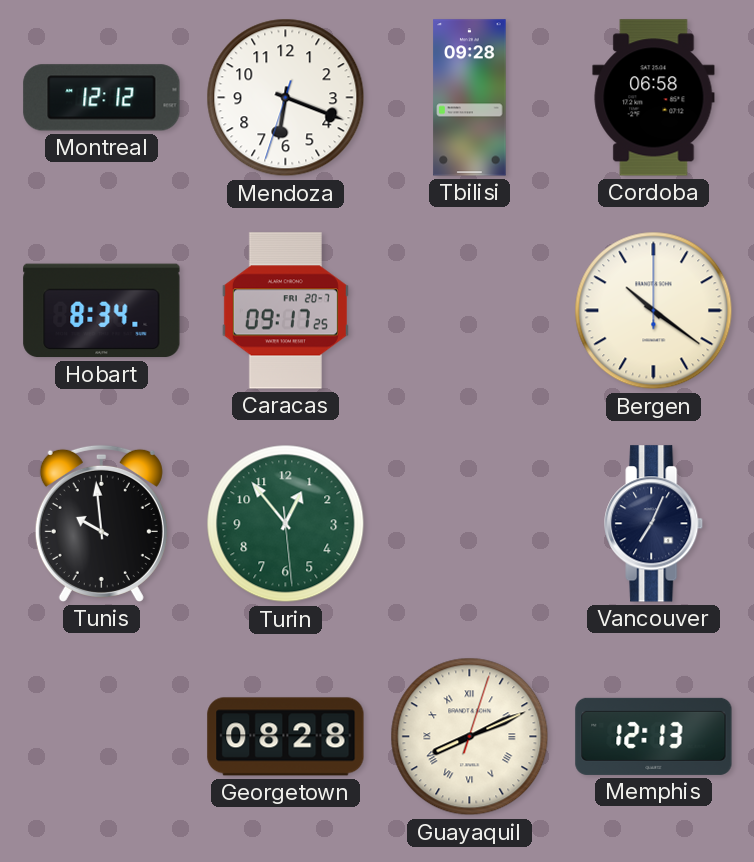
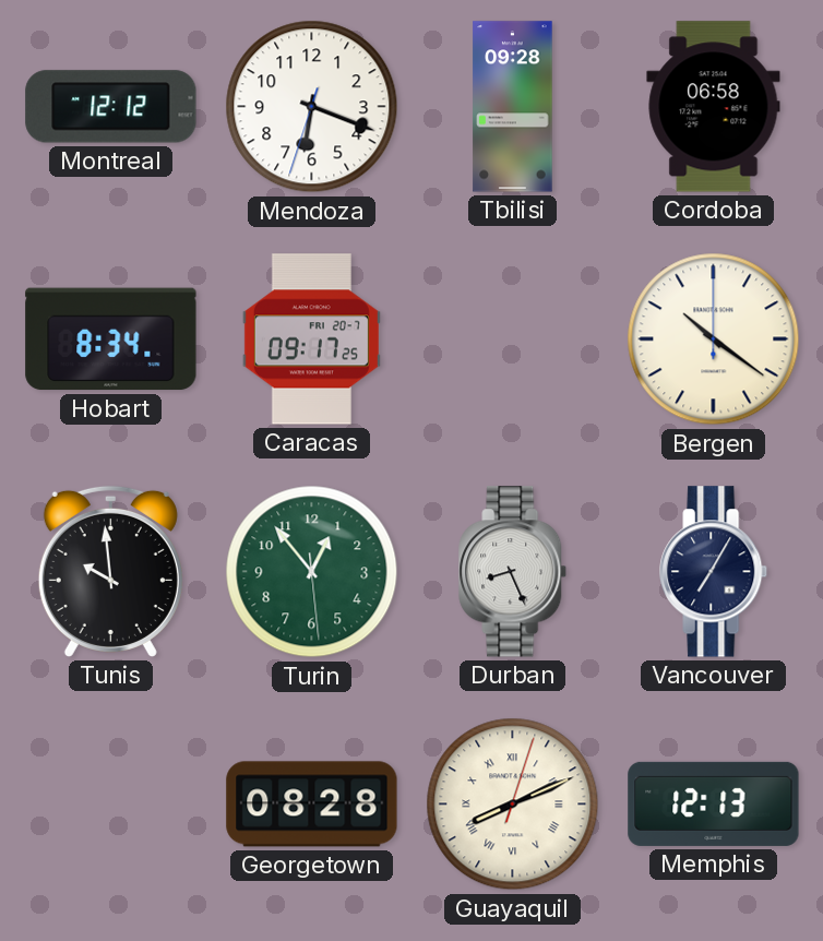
Durban: none -> 8:26 (513, 572)
Vancouver: 7:04 -> 7:05 (714, 572)
